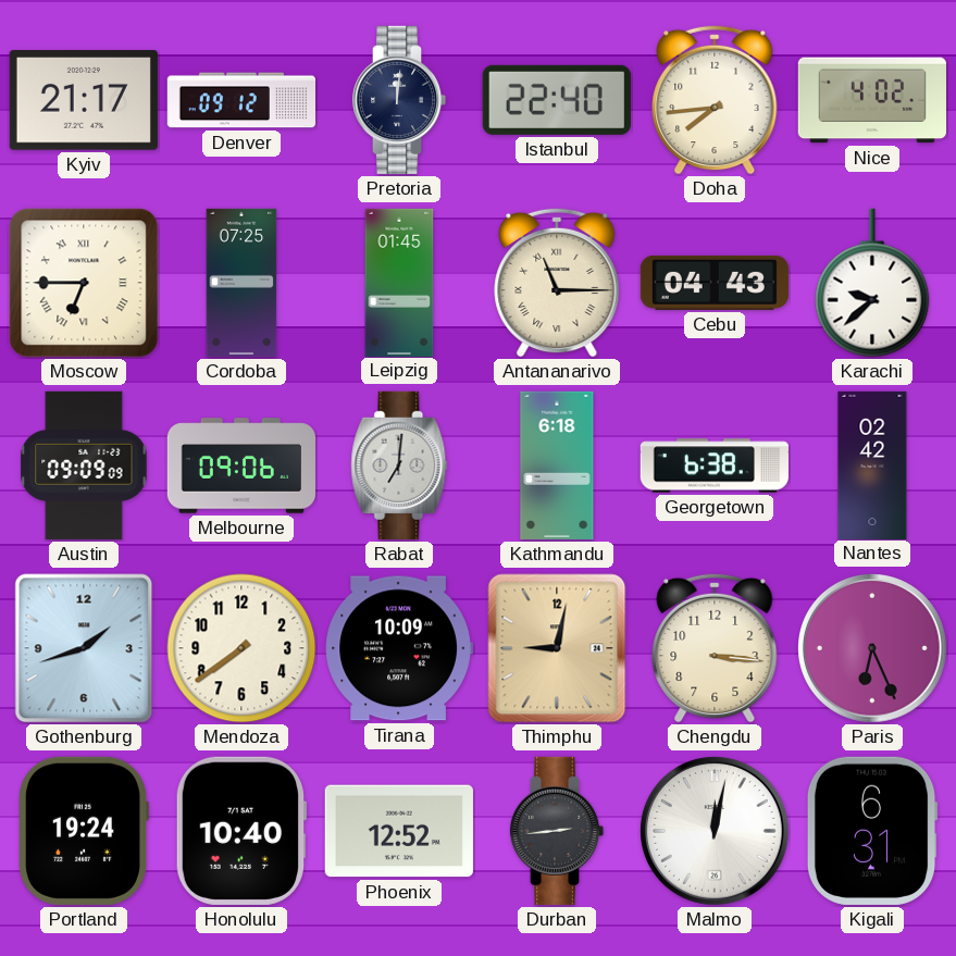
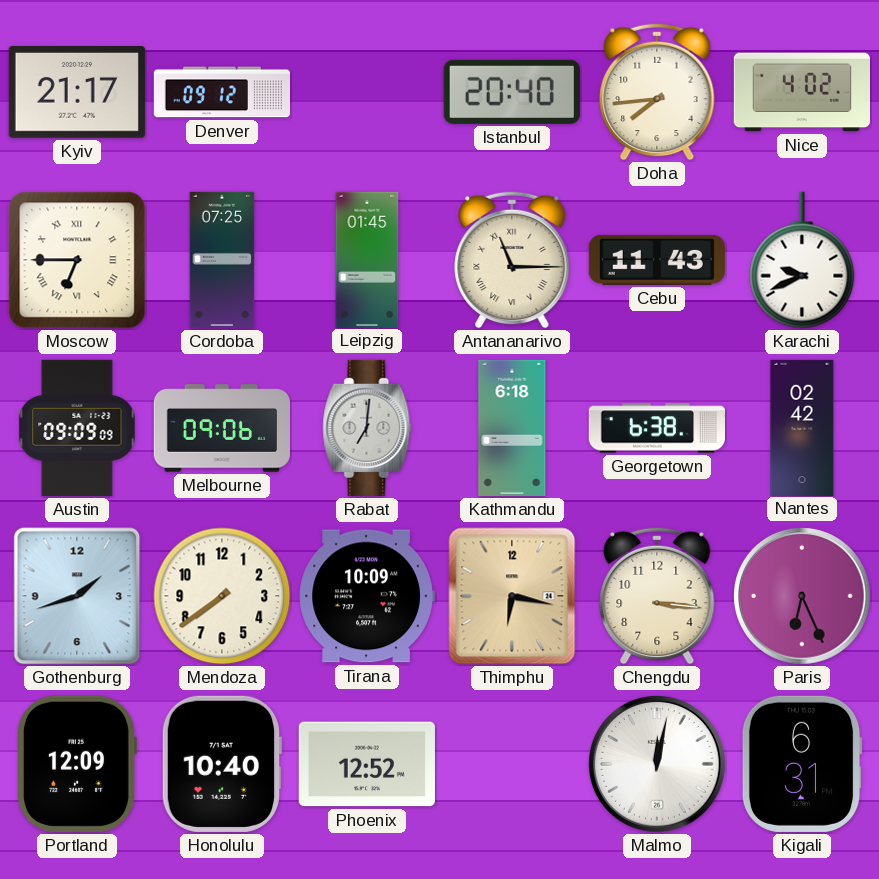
Pretoria: 12:01 -> none (399, 100)
Istanbul: 22:40 -> 20:40 (512, 92)
Cebu: 04:43 -> 11:43 (657, 260)
Karachi: 9:38 -> 9:41 (802, 260)
Thimphu: 9:02 -> 6:17 (512, 596)
Portland: 19:24 -> 12:09 (77, 764)
Durban: 2:44 -> none (557, 831)
